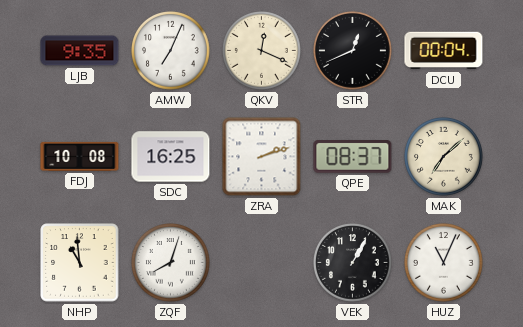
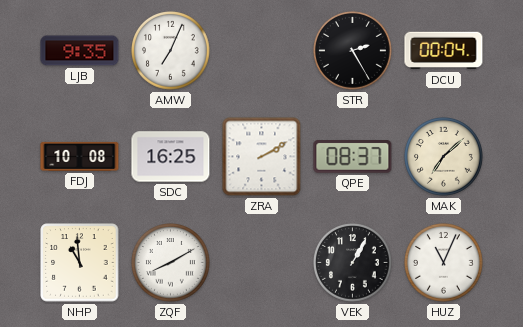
QKV: 12:19 -> none (262, 51)
STR: 12:41 -> 2:25 (353, 51)
ZRA: 2:12 -> 2:10 (262, 157)
ZQF: 8:03 -> 8:10 (171, 263)
